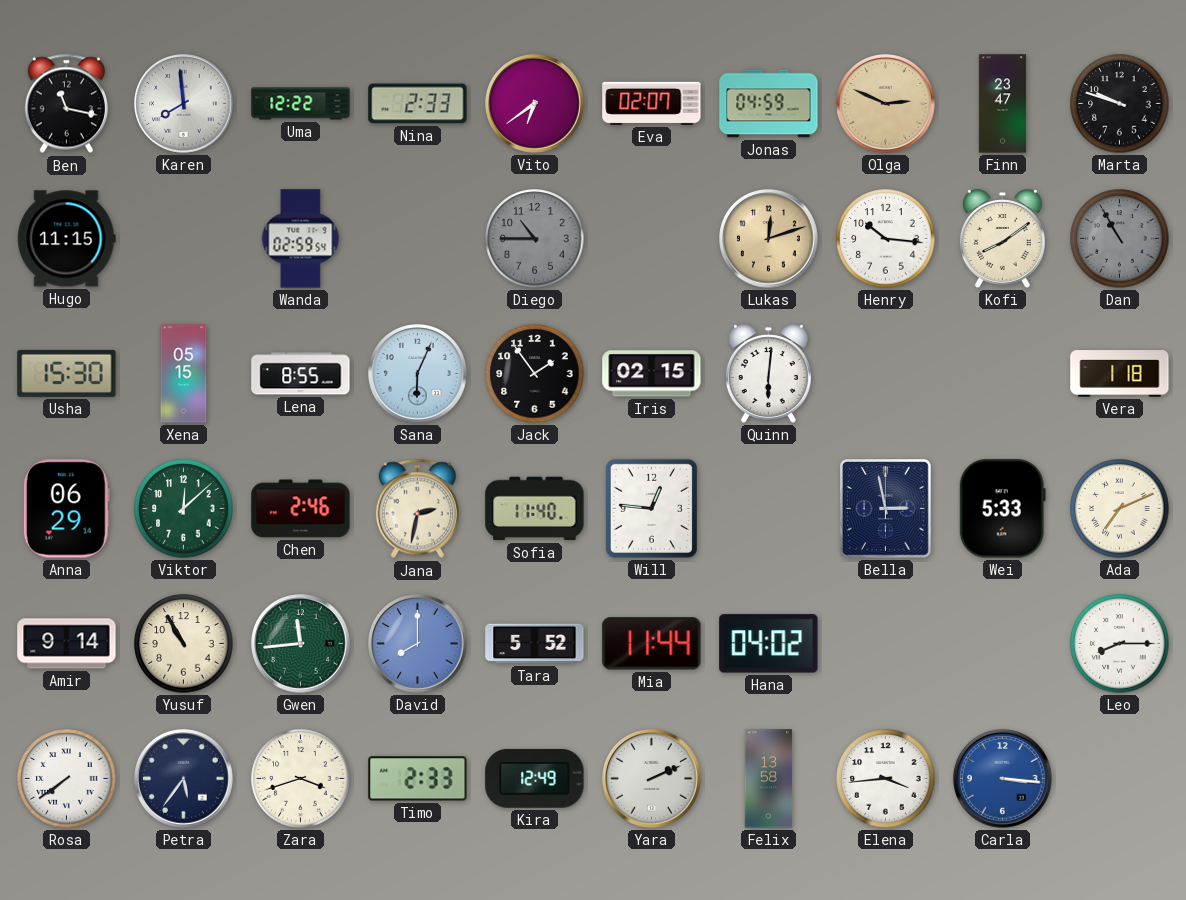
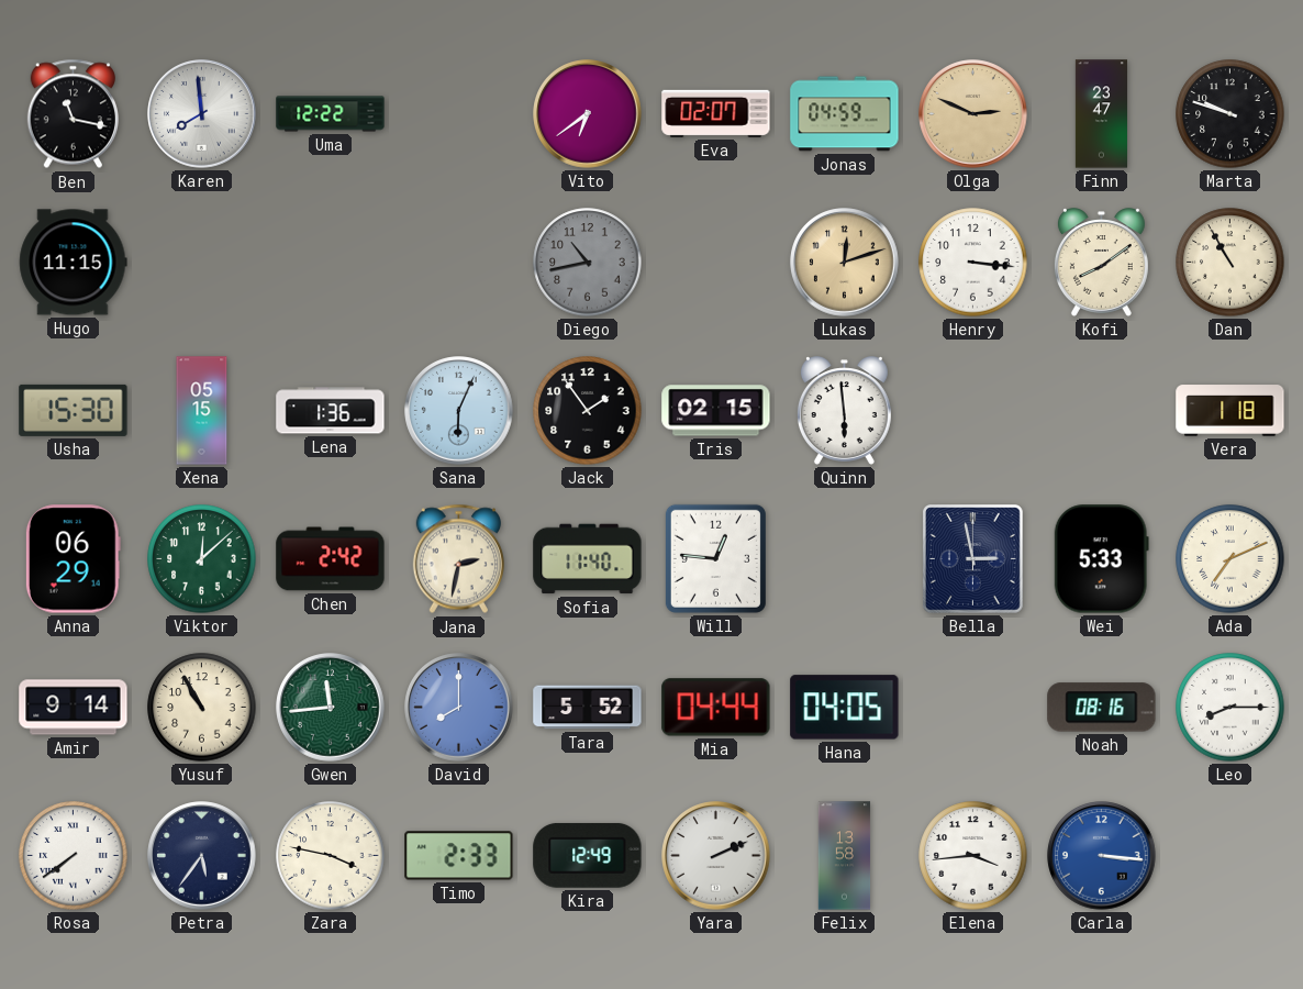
Nina: 2:33 -> none (418, 104)
Wanda: 02:59 -> none (301, 239)
Diego: 10:45 -> 10:43 (588, 263)
Henry: 10:16 -> 3:16 (973, 263)
Dan dial: grey -> cream (1230, 263)
Lena: 8:55 -> 1:36 (331, 411)
Quinn: 6:01 -> 5:59 (844, 411)
Chen: 2:46 -> 2:42 (331, 559)
Mia: 11:44 -> 04:44 (716, 708)
Hana: 04:02 -> 04:05 (845, 708)
Noah: none -> 08:16 (1102, 708)
Zara: 3:42 -> 3:47 (331, 856)
